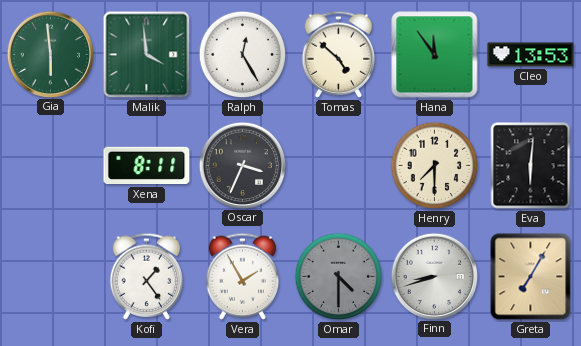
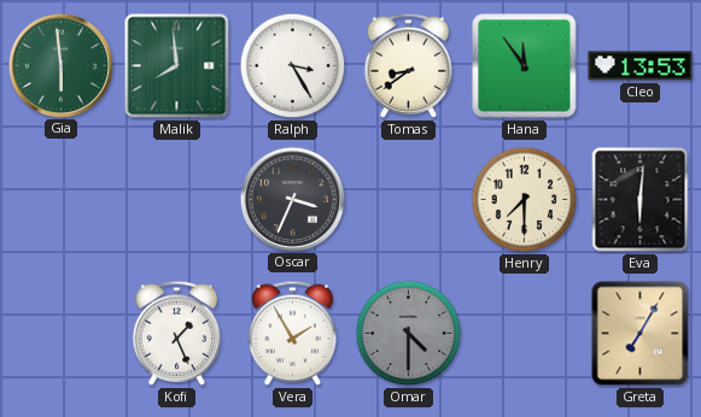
Malik: 3:59 -> 7:59 (177, 66)
Ralph: 12:25 -> 3:25 (293, 66)
Tomas: 4:52 -> 8:39 (409, 65)
Xena: 8:11 -> none (147, 166)
Kofi: 1:24 -> 1:26 (177, 333)
Finn: 8:42 -> none (434, 276)
